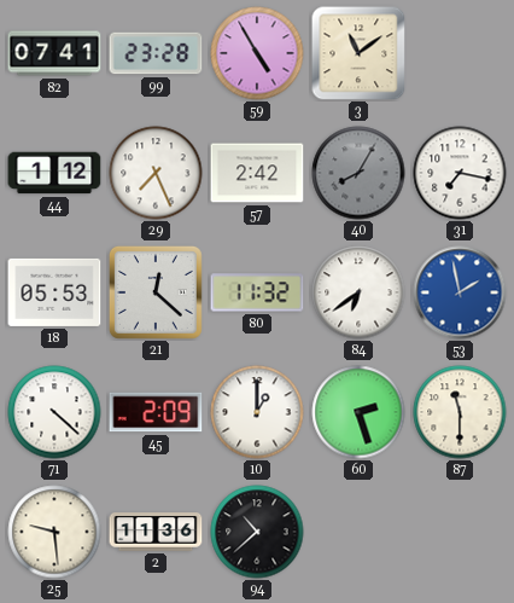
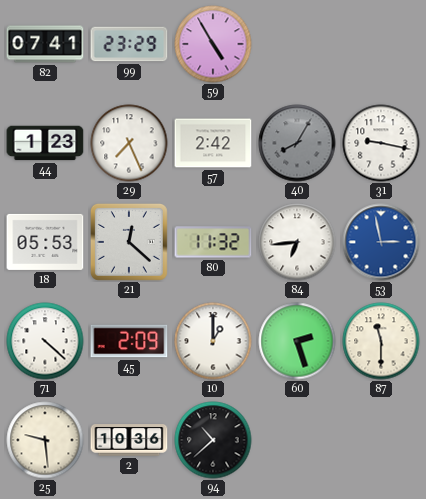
99: 23:28 -> 23:29 (129, 44)
3: 11:09 -> none (358, 53)
44: 1:12 -> 1:23 (45, 143)
31: 7:17 -> 9:17 (381, 143)
84: 6:39 -> 6:44 (297, 242)
53: 1:58 -> 2:58 (381, 242)
2: 11:36 -> 10:36 (129, 440)
